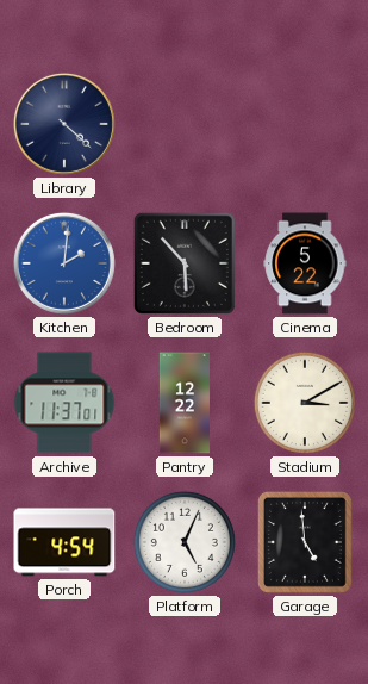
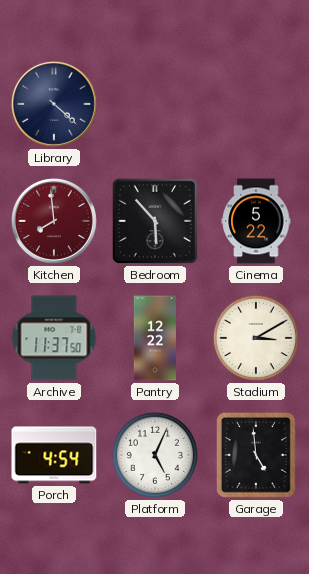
Kitchen: 2:01 -> 7:59 (54, 221)
Kitchen dial: blue -> burgundy (54, 221)
Archive: 11:37:01 -> 11:37:50 (54, 338)
